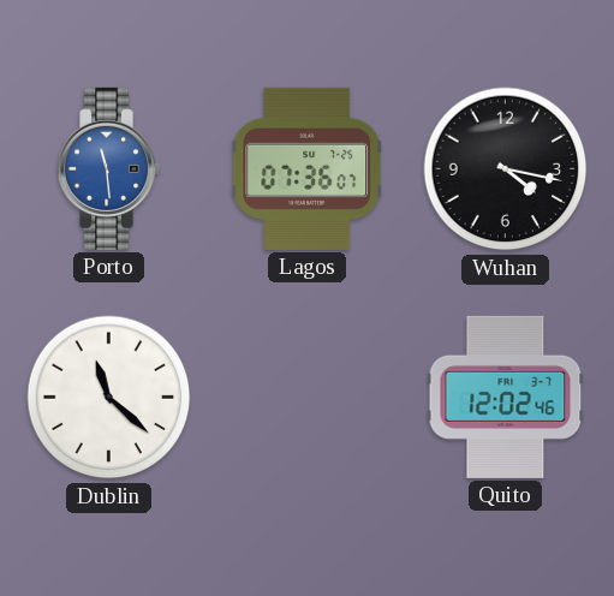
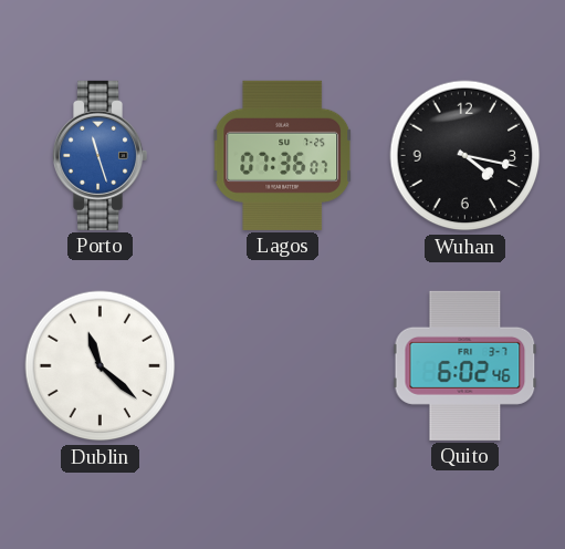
Porto: 11:29 -> 11:27 (101, 155)
Quito: 12:02 -> 6:02 (465, 365)
